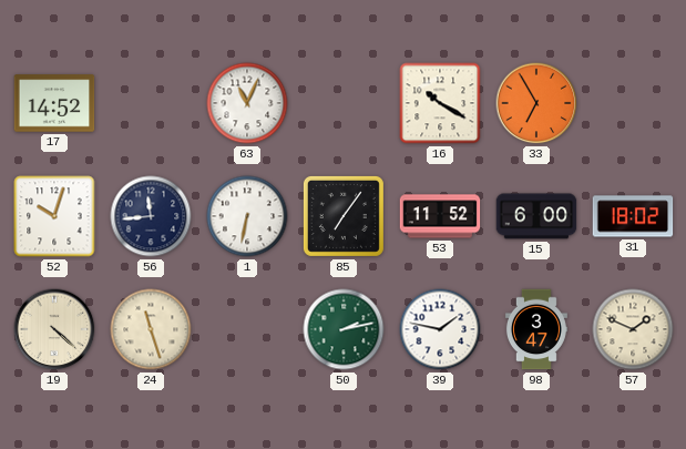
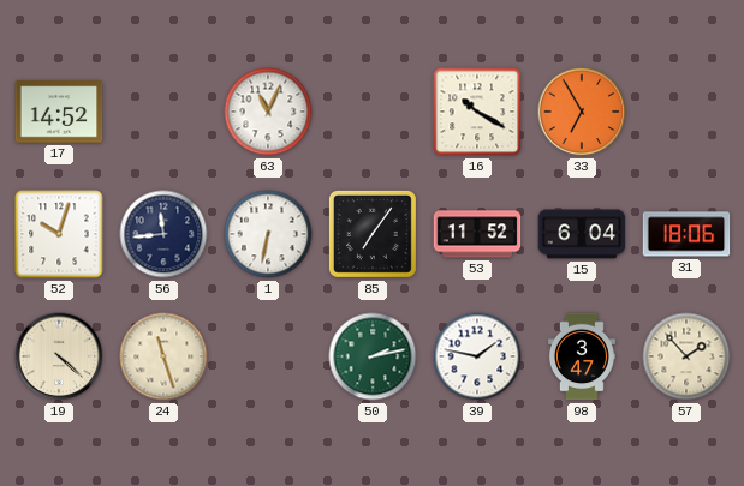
15: 6:00 -> 6:04 (582, 234)
31: 18:02 -> 18:06 (686, 234)
57: 1:49 -> 1:53 (686, 356)
